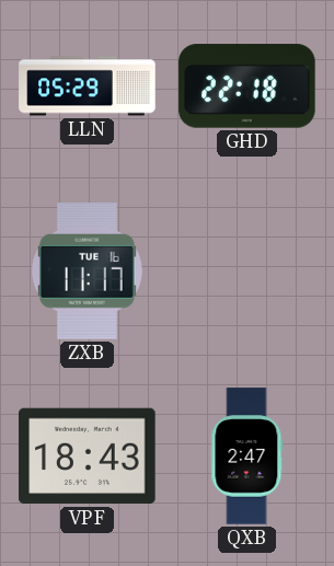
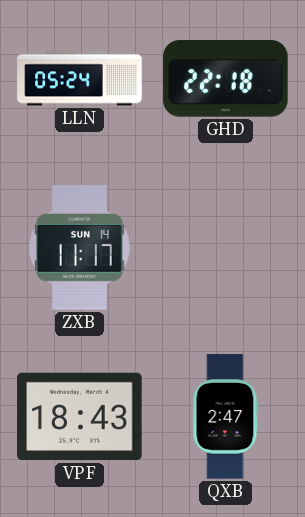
LLN: 05:29 -> 05:24 (80, 79)
ZXB date: TUE 16 -> SUN 14 (79, 248)
